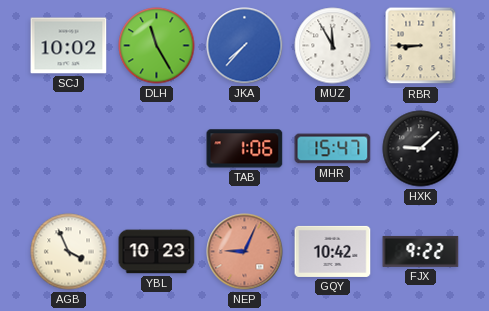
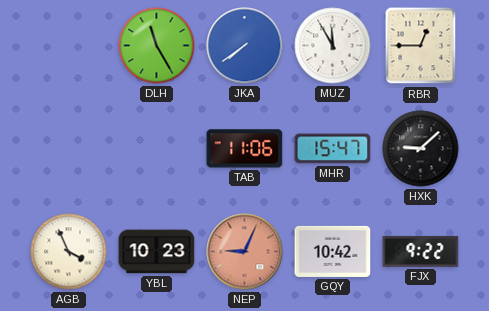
SCJ: 10:02 -> none (69, 46)
JKA: 7:37 -> 7:39 (245, 46)
RBR: 8:45 -> 12:45 (421, 46)
TAB: 1:06 -> 11:06 (245, 149)
